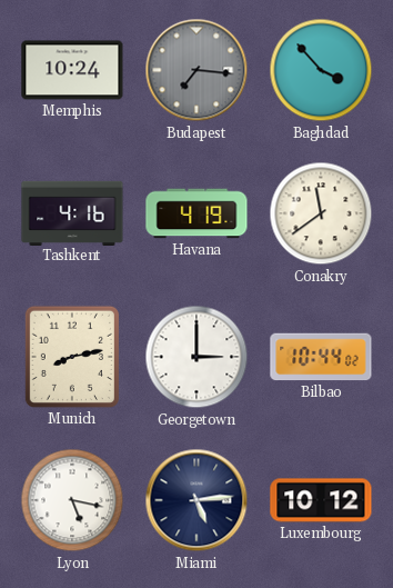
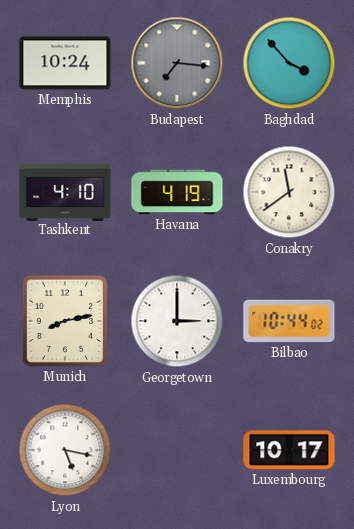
Tashkent: 4:16 -> 4:10 (65, 191)
Miami: 5:14 -> none (196, 500)
Luxembourg: 10:12 -> 10:17 (289, 450)
